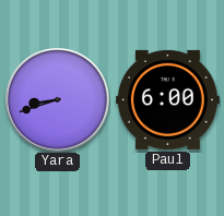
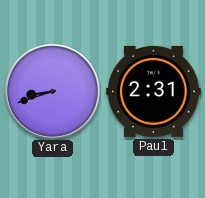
Paul: 6:00 -> 2:31 (154, 91)
